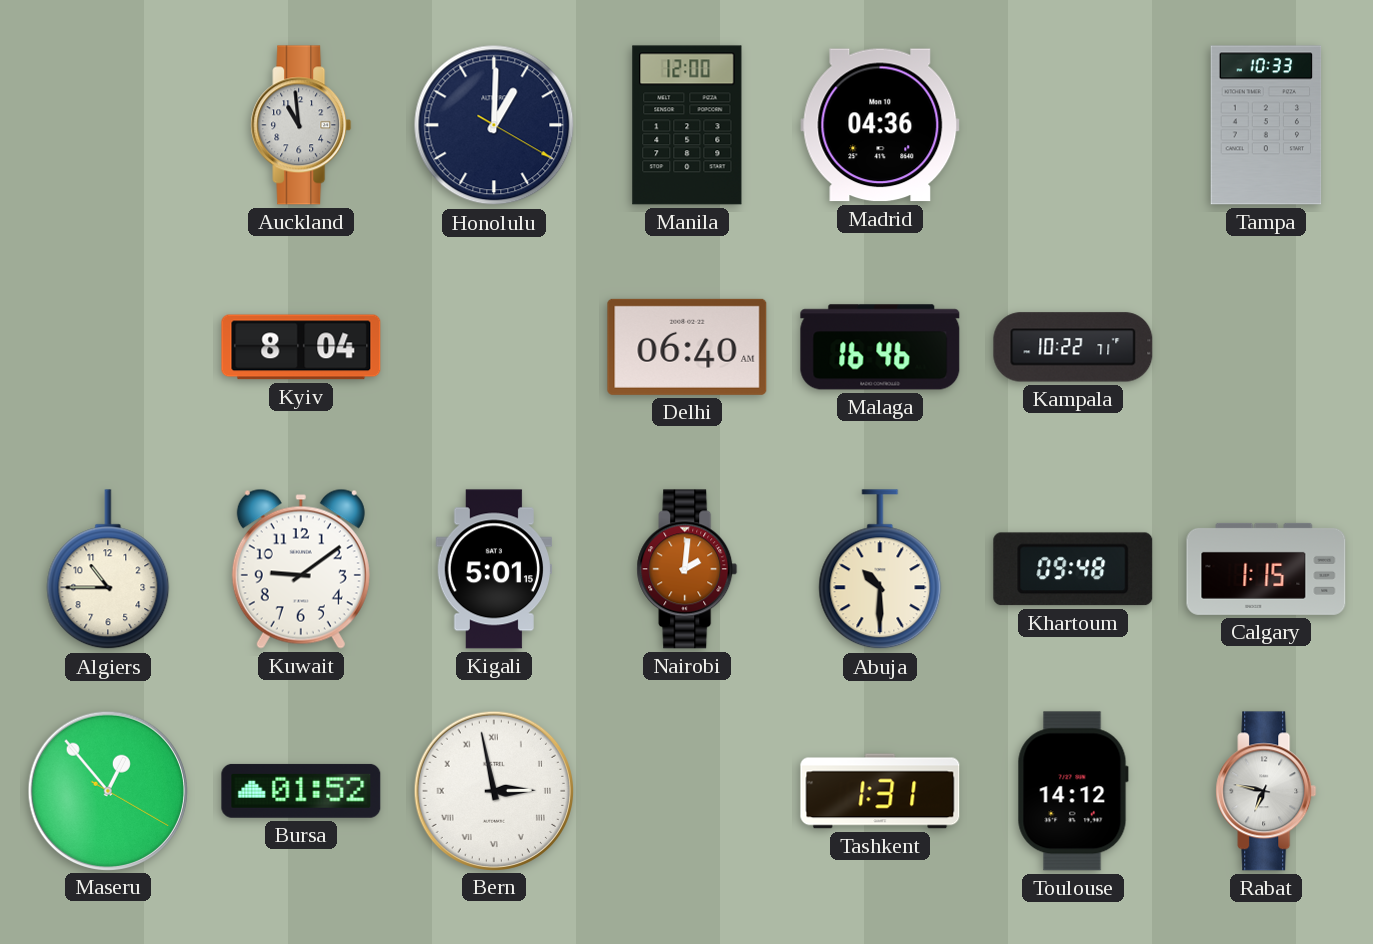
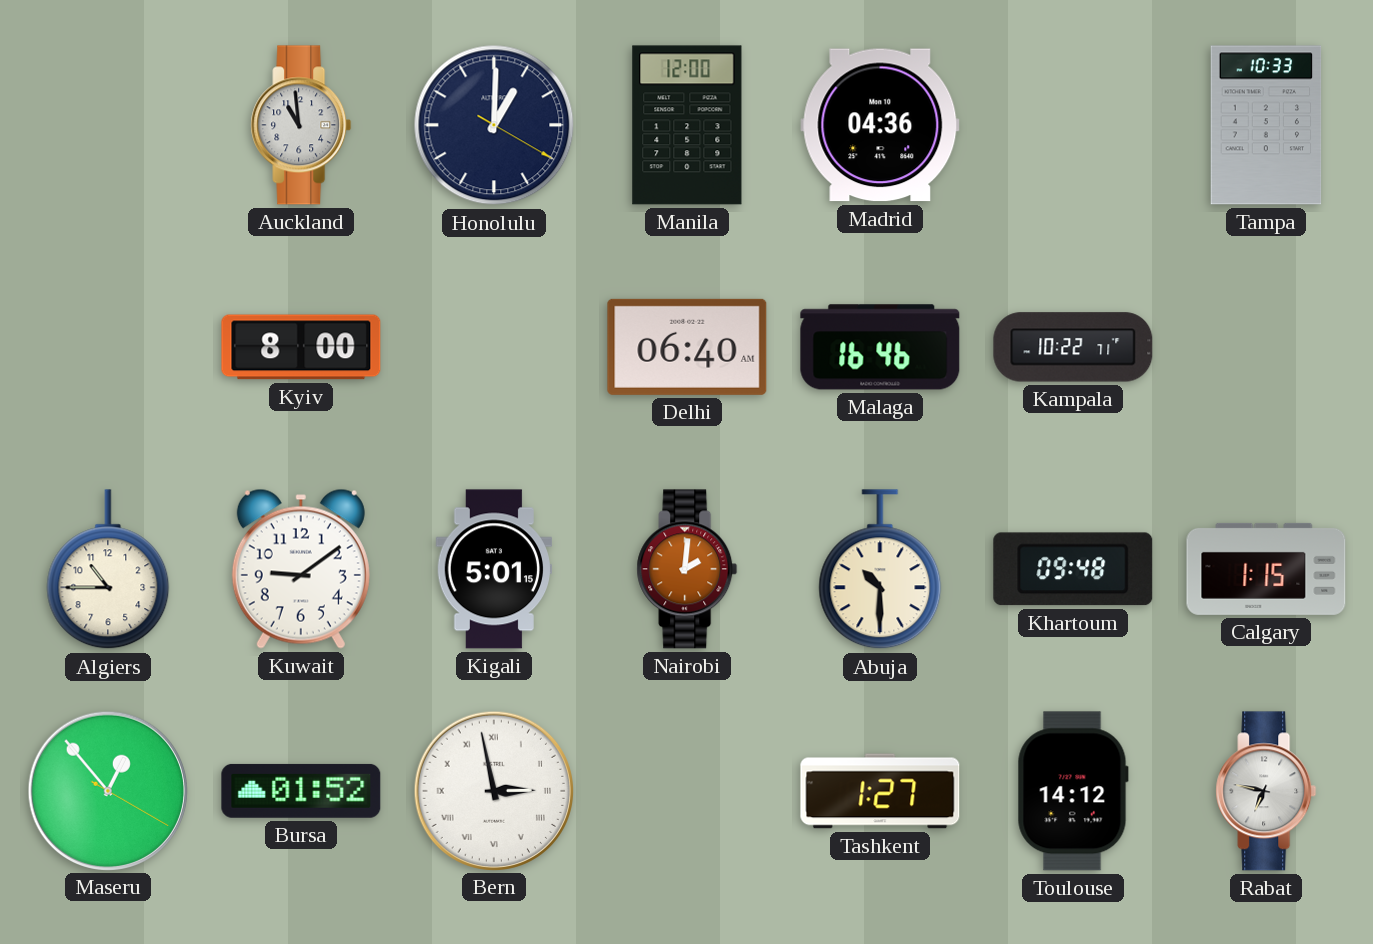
Kyiv: 8:04 -> 8:00 (301, 347)
Tashkent: 1:31 -> 1:27 (880, 791)
